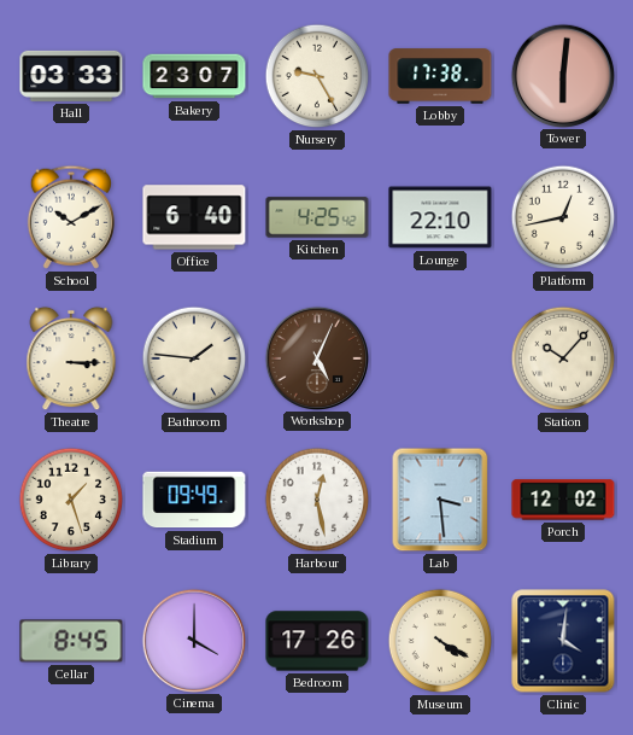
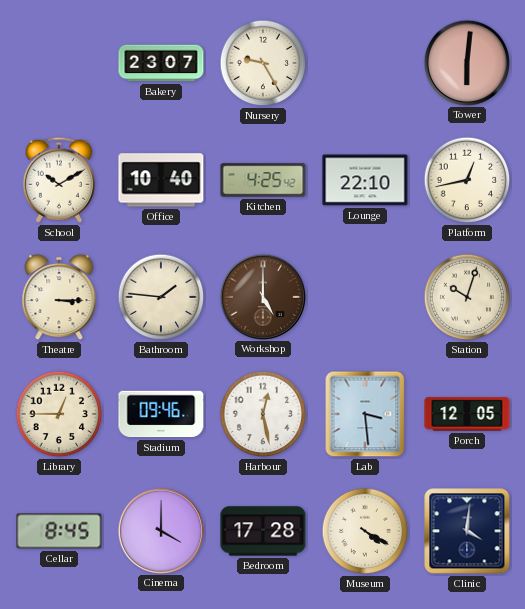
Hall: 03:33 -> none (71, 76)
Lobby: 17:38 -> none (440, 76)
Office: 6:40 -> 10:40 (161, 180)
Workshop: 5:04 -> 5:00 (262, 296)
Station: 10:07 -> 10:03 (467, 297)
Library: 1:27 -> 12:45 (59, 414)
Stadium: 09:49 -> 09:46 (161, 414)
Porch: 12:02 -> 12:05 (467, 414)
Bedroom: 17:26 -> 17:28 (263, 531)
